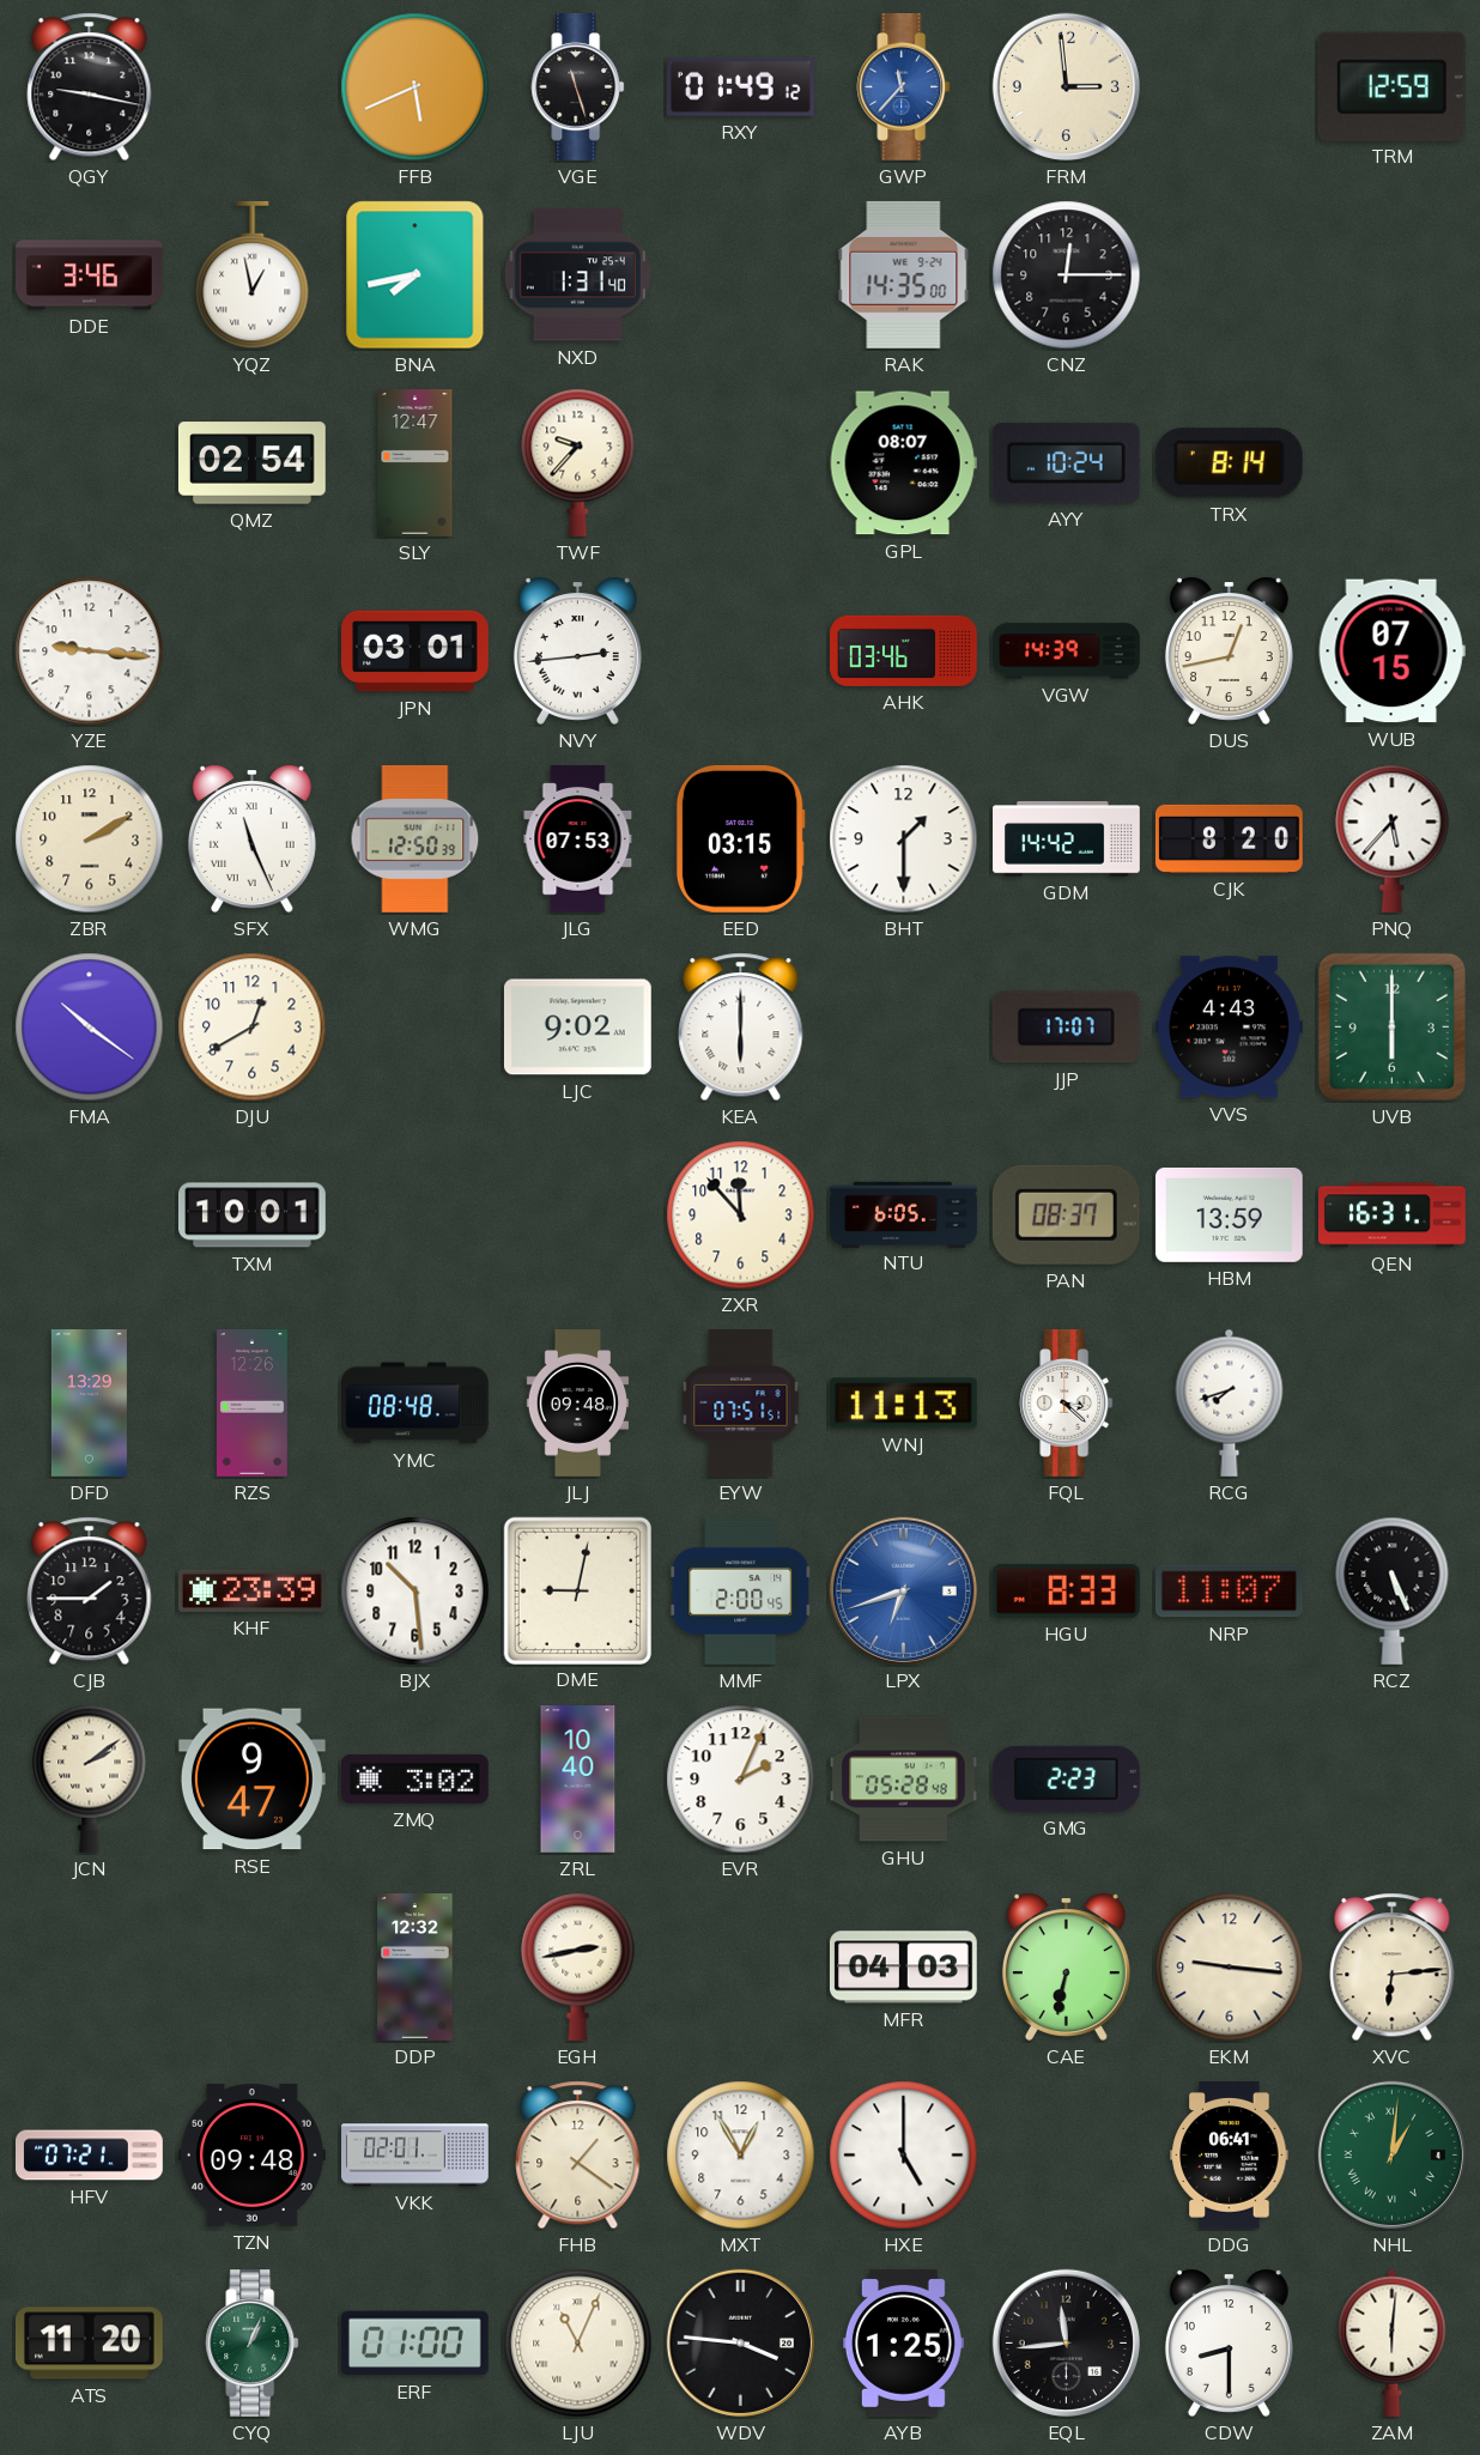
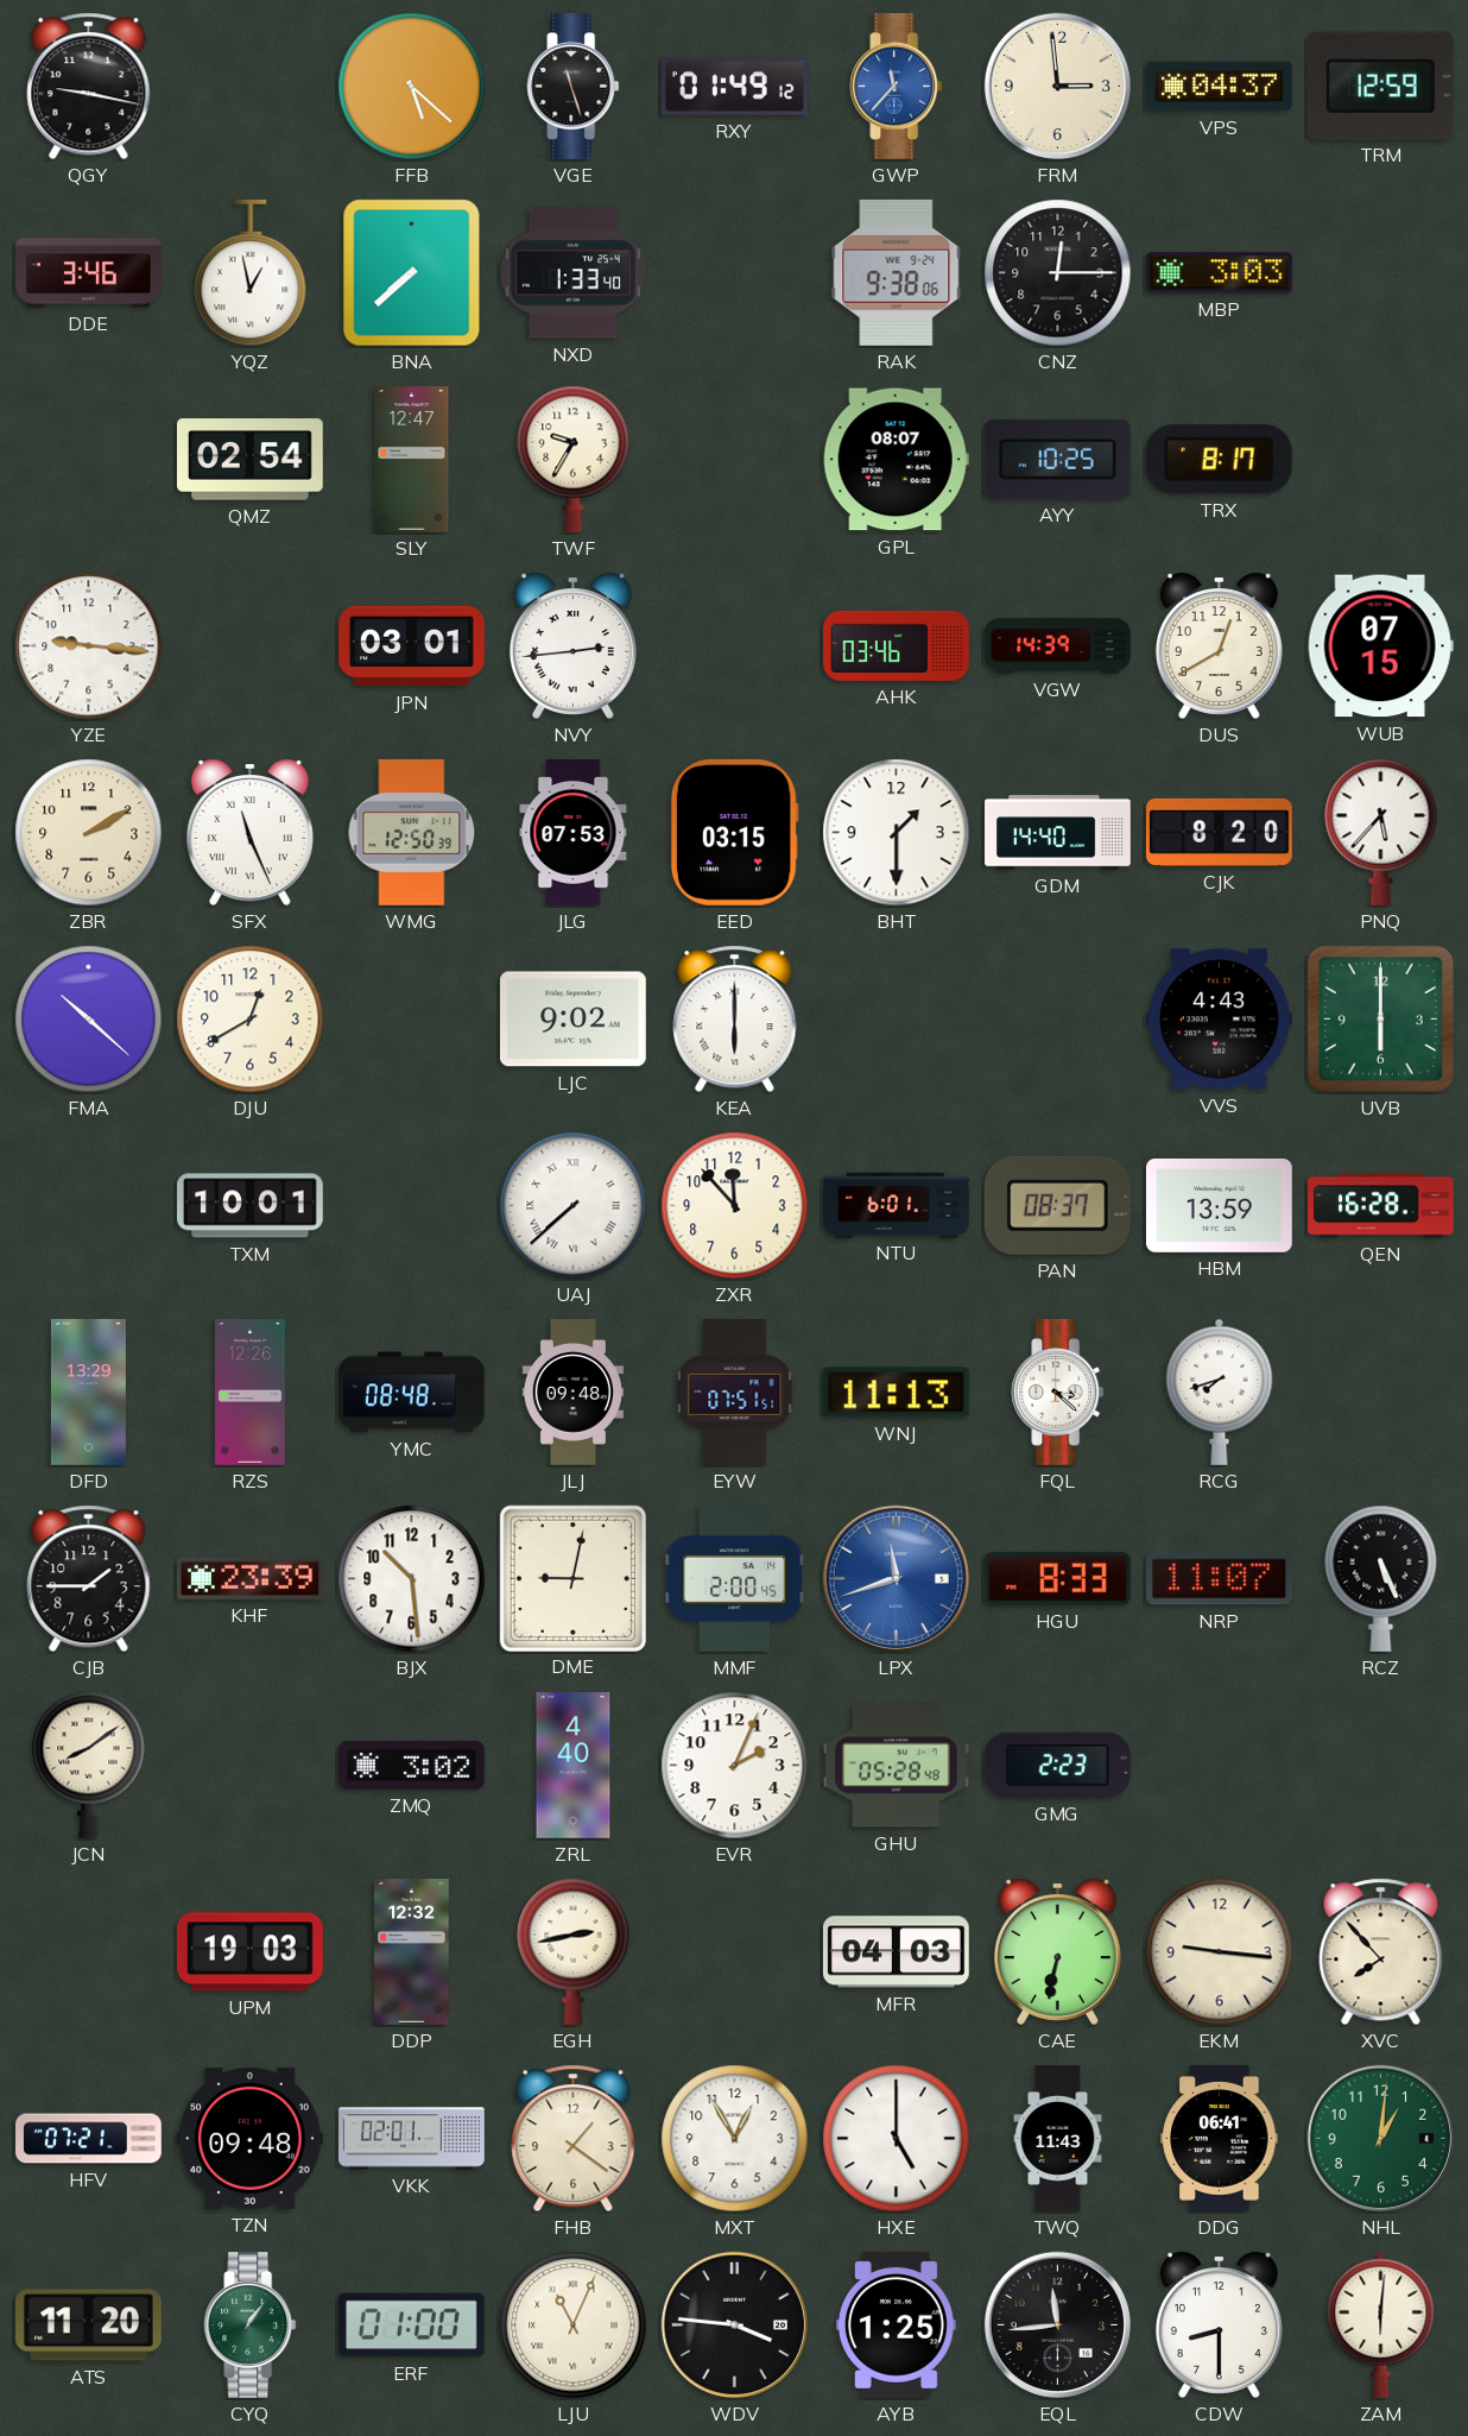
FFB: 5:41 -> 5:22 (412, 87)
VPS: none -> 04:37 (1220, 87)
BNA: 7:43 -> 7:38 (412, 273)
NXD: 1:31 -> 1:33 (572, 273)
RAK: 14:35 -> 9:38 (897, 272)
MBP: none -> 3:03 (1219, 273)
TWF: 9:37 -> 9:35 (574, 459)
AYY: 10:24 -> 10:25 (1057, 459)
TRX: 8:14 -> 8:17 (1219, 460)
DUS: 12:43 -> 12:40 (1219, 645)
GDM: 14:42 -> 14:40 (1058, 833)
FMA: 10:21 -> 10:22 (89, 1020)
JJP: 17:07 -> none (1066, 1028)
UAJ: none -> 7:38 (574, 1206)
NTU: 6:05 -> 6:01 (897, 1205)
QEN: 16:31 -> 16:28 (1381, 1206)
LPX: 6:42 -> 11:42 (896, 1578)
JCN: 2:09 -> 8:09 (89, 1765)
RSE: 9:47 -> none (251, 1780)
ZRL: 10:40 -> 4:40 (574, 1766)
UPM: none -> 19:03 (249, 1952)
XVC: 6:14 -> 7:53 (1381, 1952)
TWQ: none -> 11:43 (1058, 2139)
NHL numerals: Roman -> Arabic (1380, 2138)
CYQ: 1:04 -> 1:06 (251, 2325)
